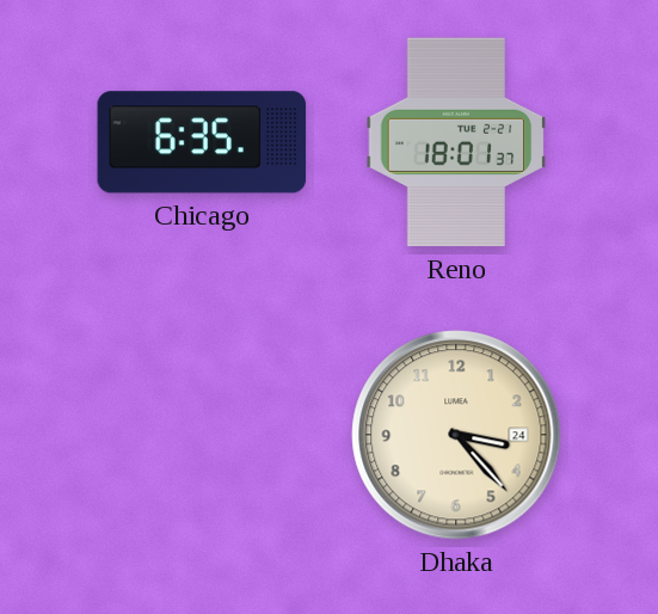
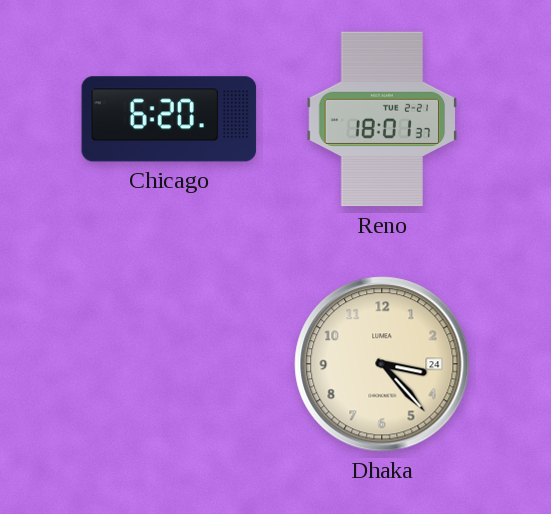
Chicago: 6:35 -> 6:20 (169, 119)
